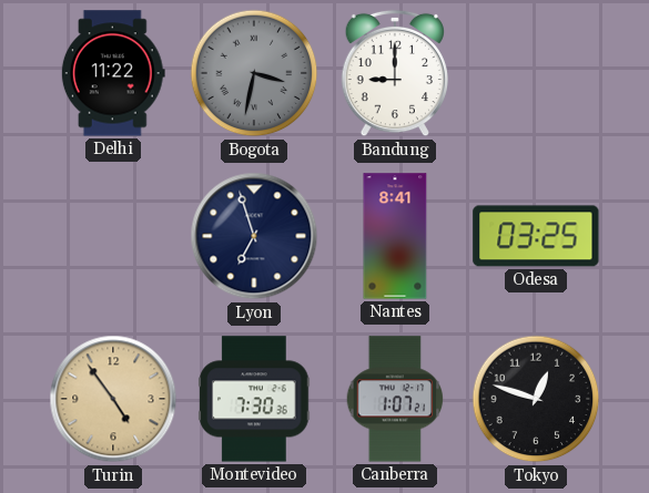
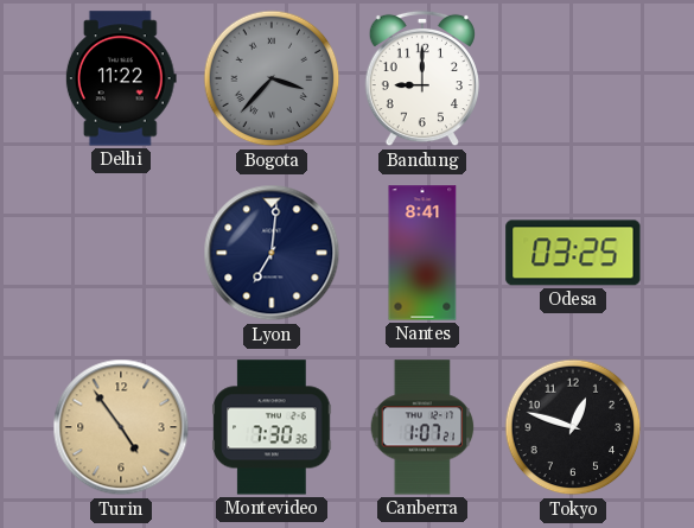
Bogota: 3:32 -> 3:37 (272, 78)
Lyon: 6:57 -> 7:01 (272, 253)
